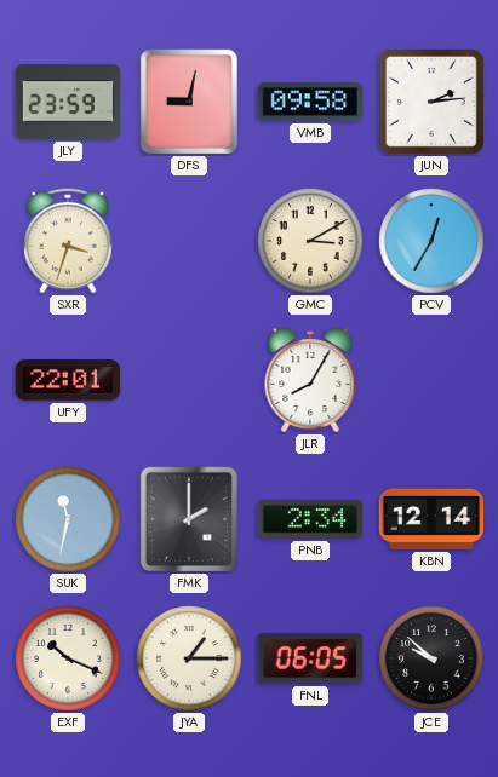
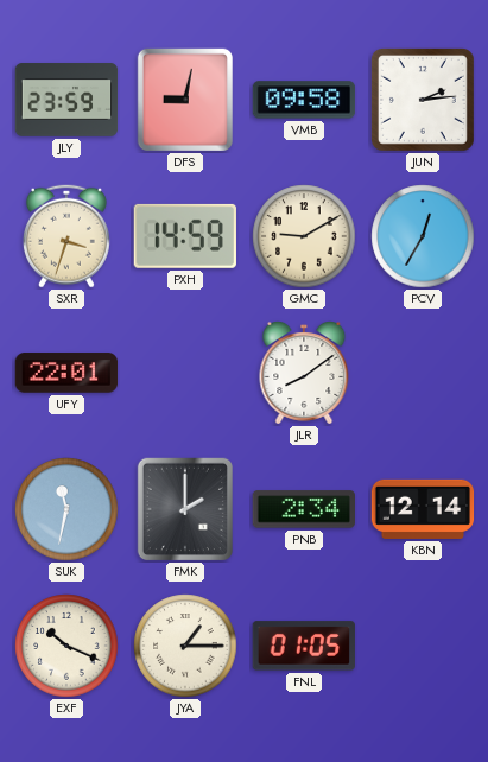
PXH: none -> 14:59 (185, 236)
GMC: 3:10 -> 9:10 (304, 236)
JLR: 8:05 -> 8:09 (304, 374)
FNL: 06:05 -> 01:05 (304, 646)
JCE: 9:52 -> none (431, 658)
